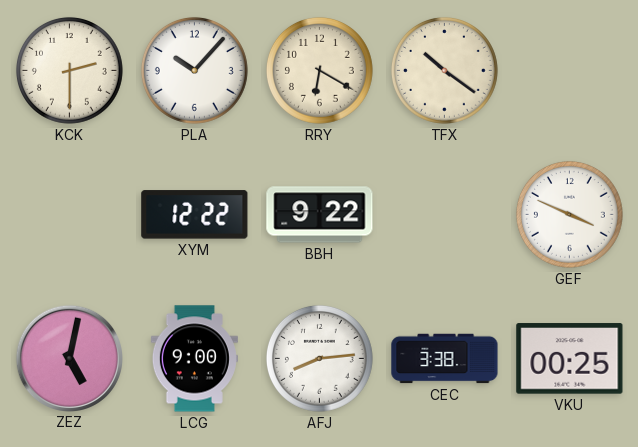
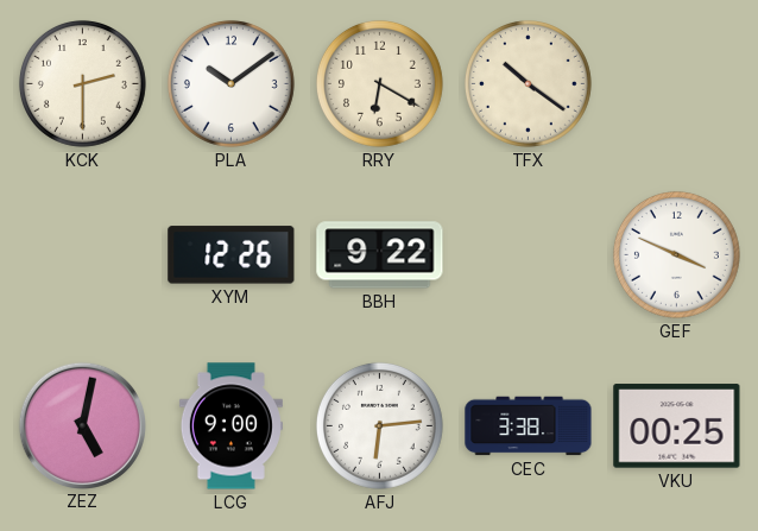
PLA: 10:07 -> 10:09 (230, 83)
XYM: 12:22 -> 12:26 (232, 255)
AFJ: 8:14 -> 6:14 (379, 425)
